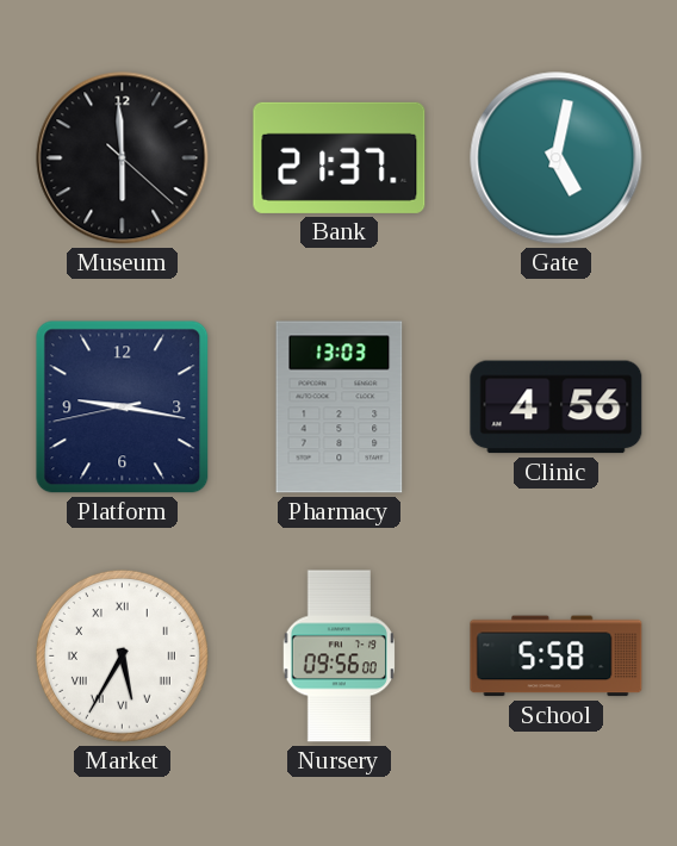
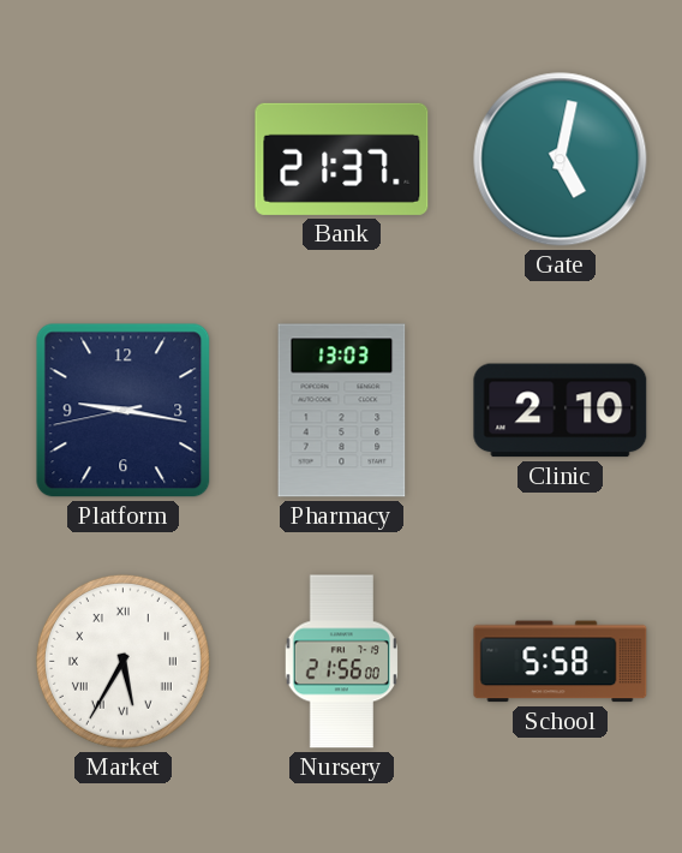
Museum: 5:59 -> none (123, 158)
Clinic: 4:56 -> 2:10 (561, 411)
Nursery: 09:56 -> 21:56 (341, 662)
